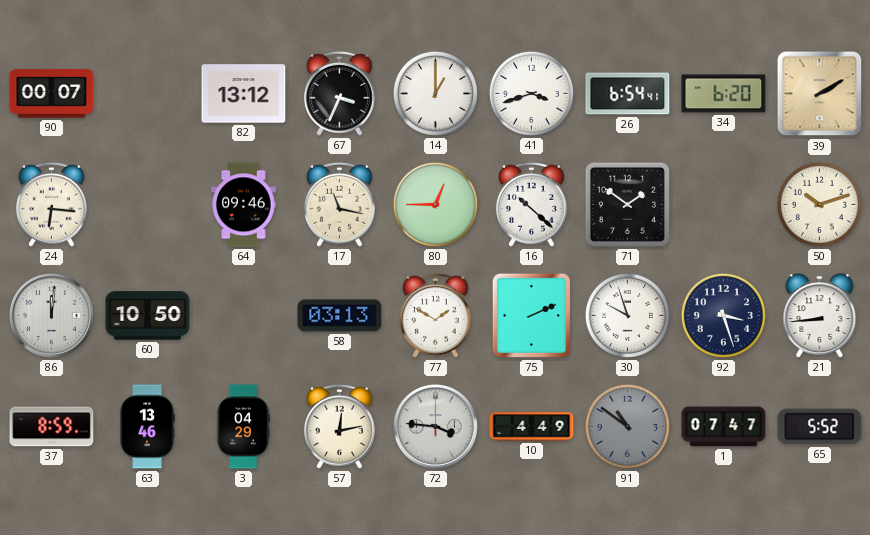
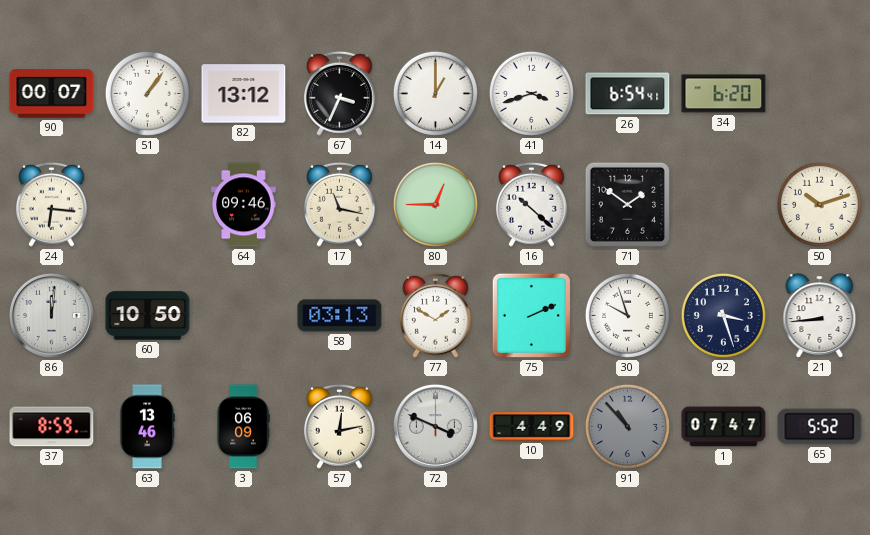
51: none -> 1:06 (147, 93)
39: 2:10 -> none (820, 94)
3: 04:29 -> 06:09 (243, 427)
72: 3:46 -> 3:49 (435, 426)
91: 10:51 -> 10:53 (627, 426)
